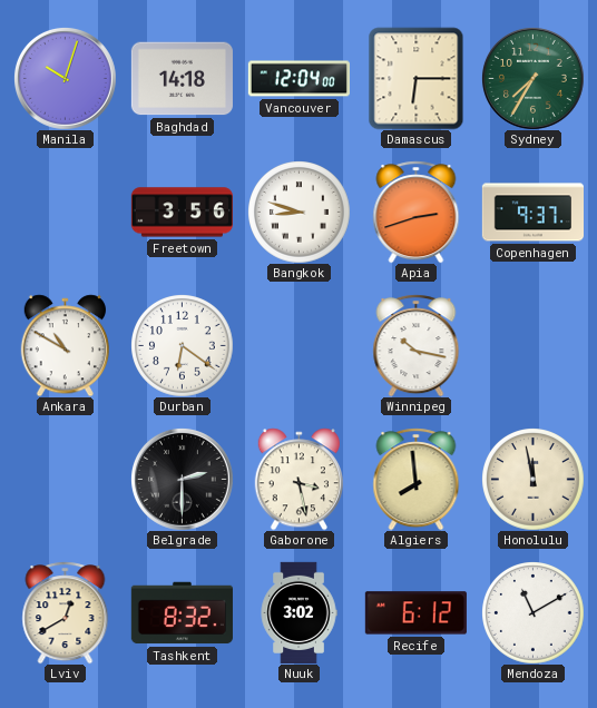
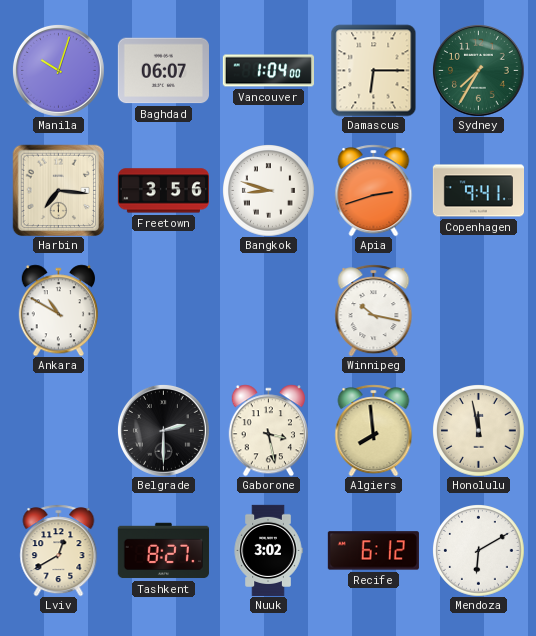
Baghdad: 14:18 -> 06:07 (163, 71)
Vancouver: 12:04 -> 1:04 (268, 71)
Harbin: none -> 7:16 (58, 190)
Copenhagen: 9:37 -> 9:41 (478, 191)
Durban: 6:21 -> none (183, 346)
Tashkent: 8:32 -> 8:27 (163, 551)
Mendoza: 11:10 -> 6:10 (479, 551)
